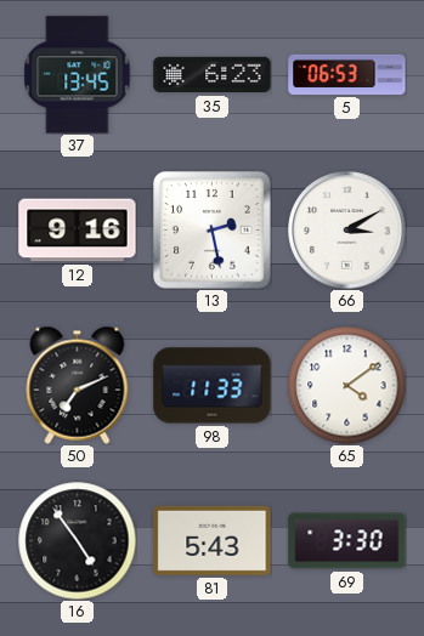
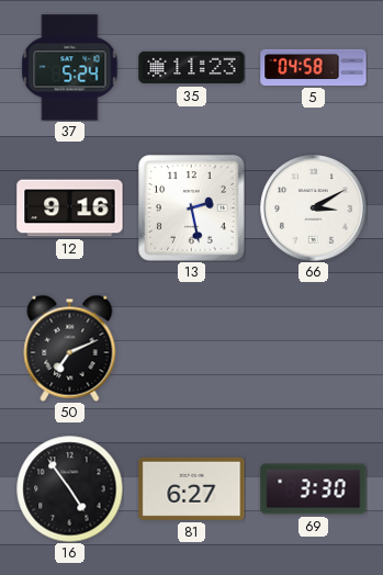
37: 13:45 -> 5:24 (70, 68)
35: 6:23 -> 11:23 (192, 68)
5: 06:53 -> 04:58 (314, 67)
98: 11:33 -> none (213, 386)
65: 4:09 -> none (346, 385)
81: 5:43 -> 6:27 (192, 488)
